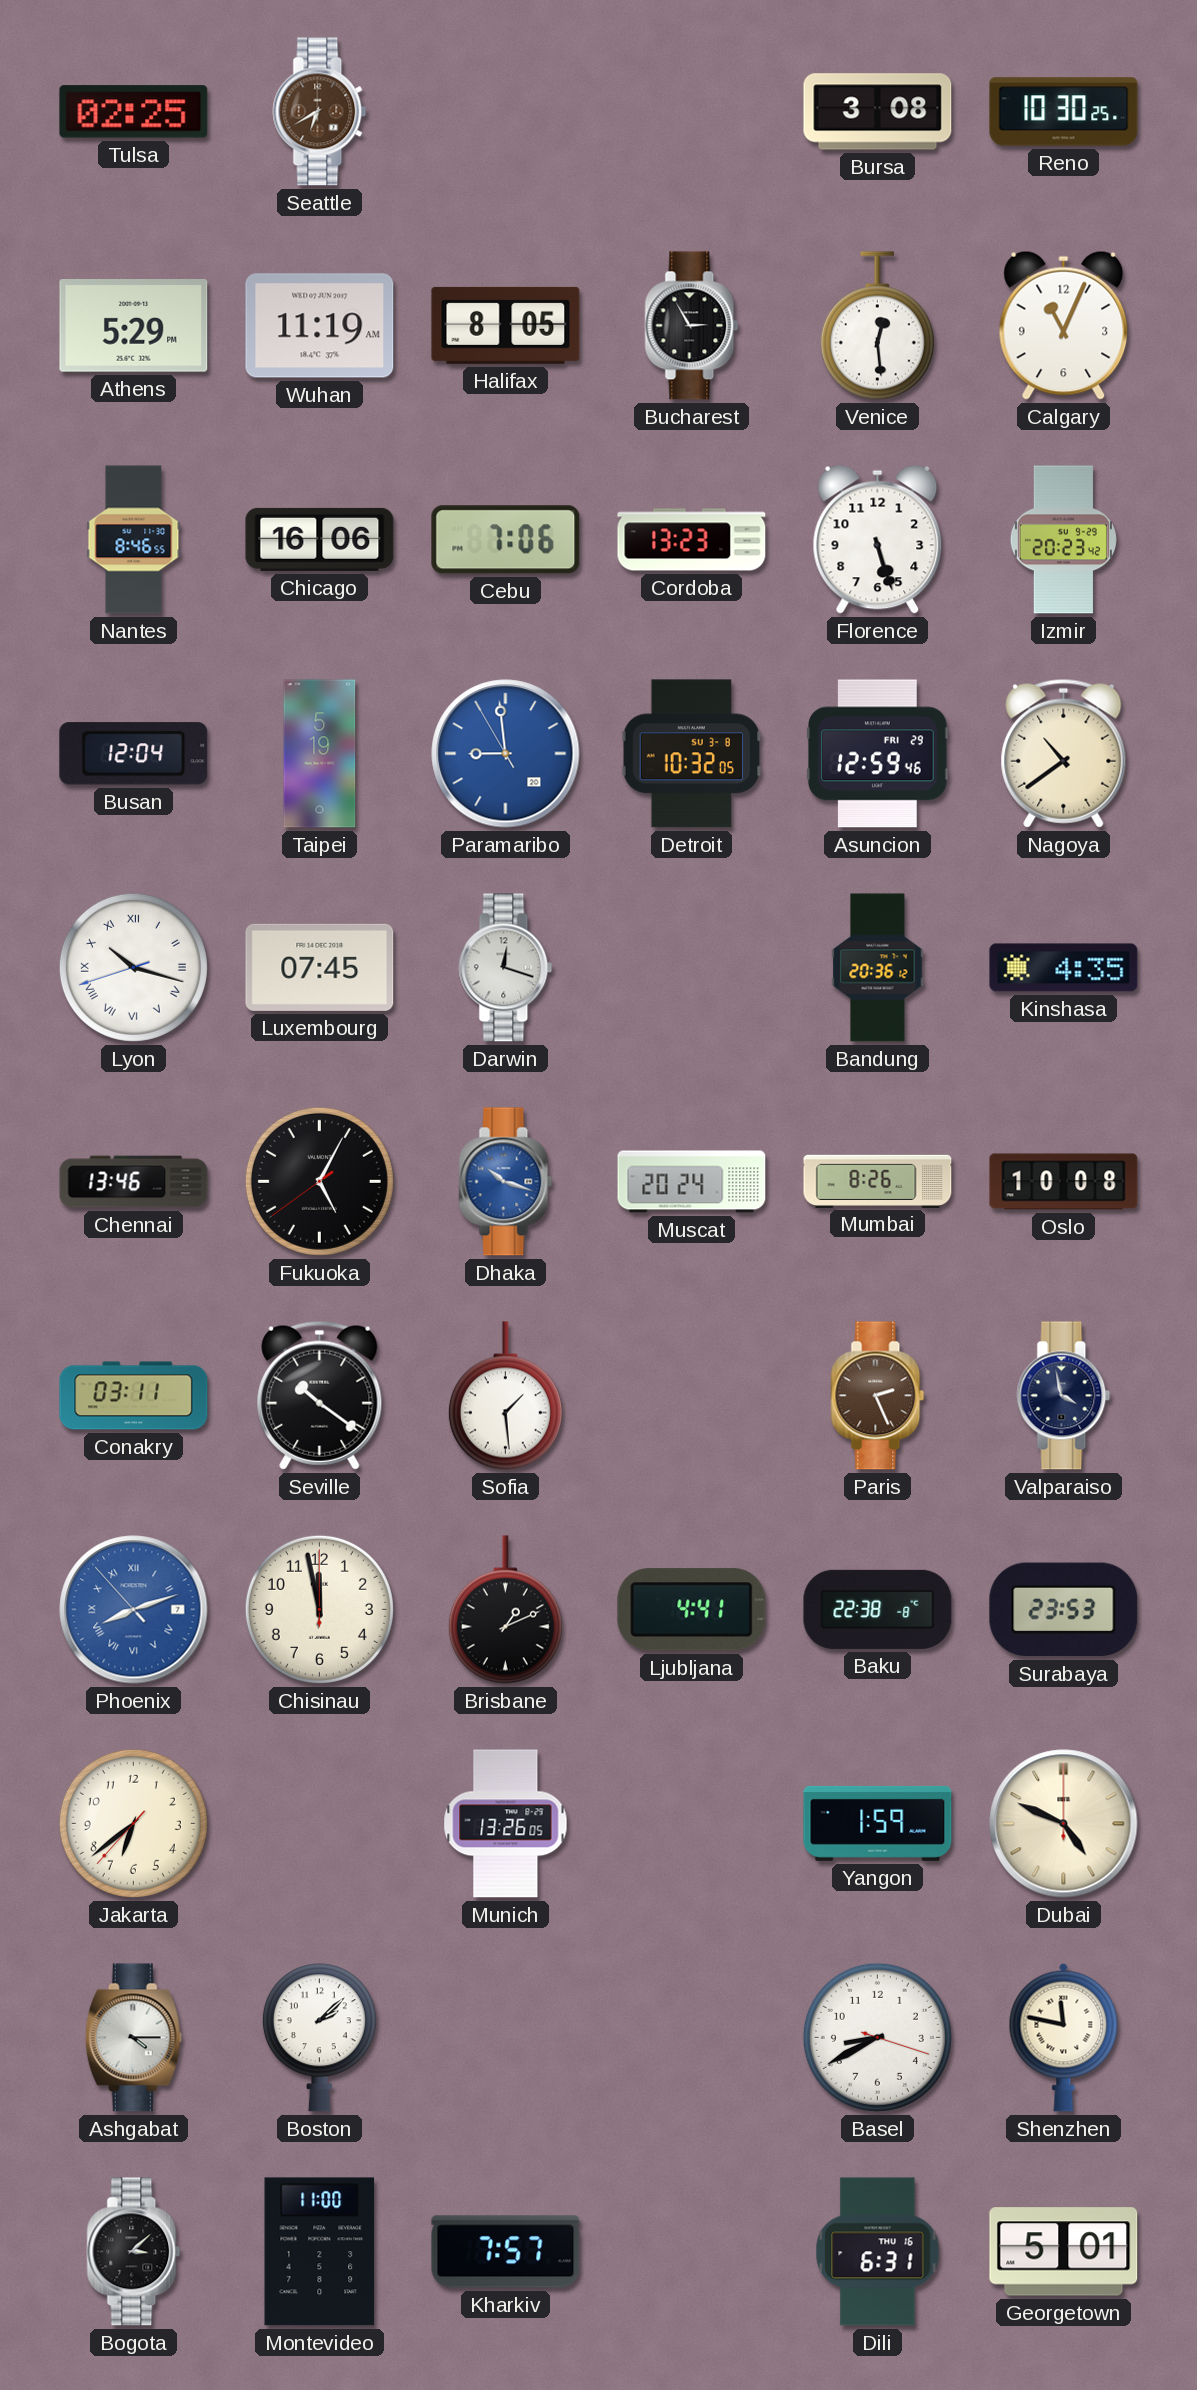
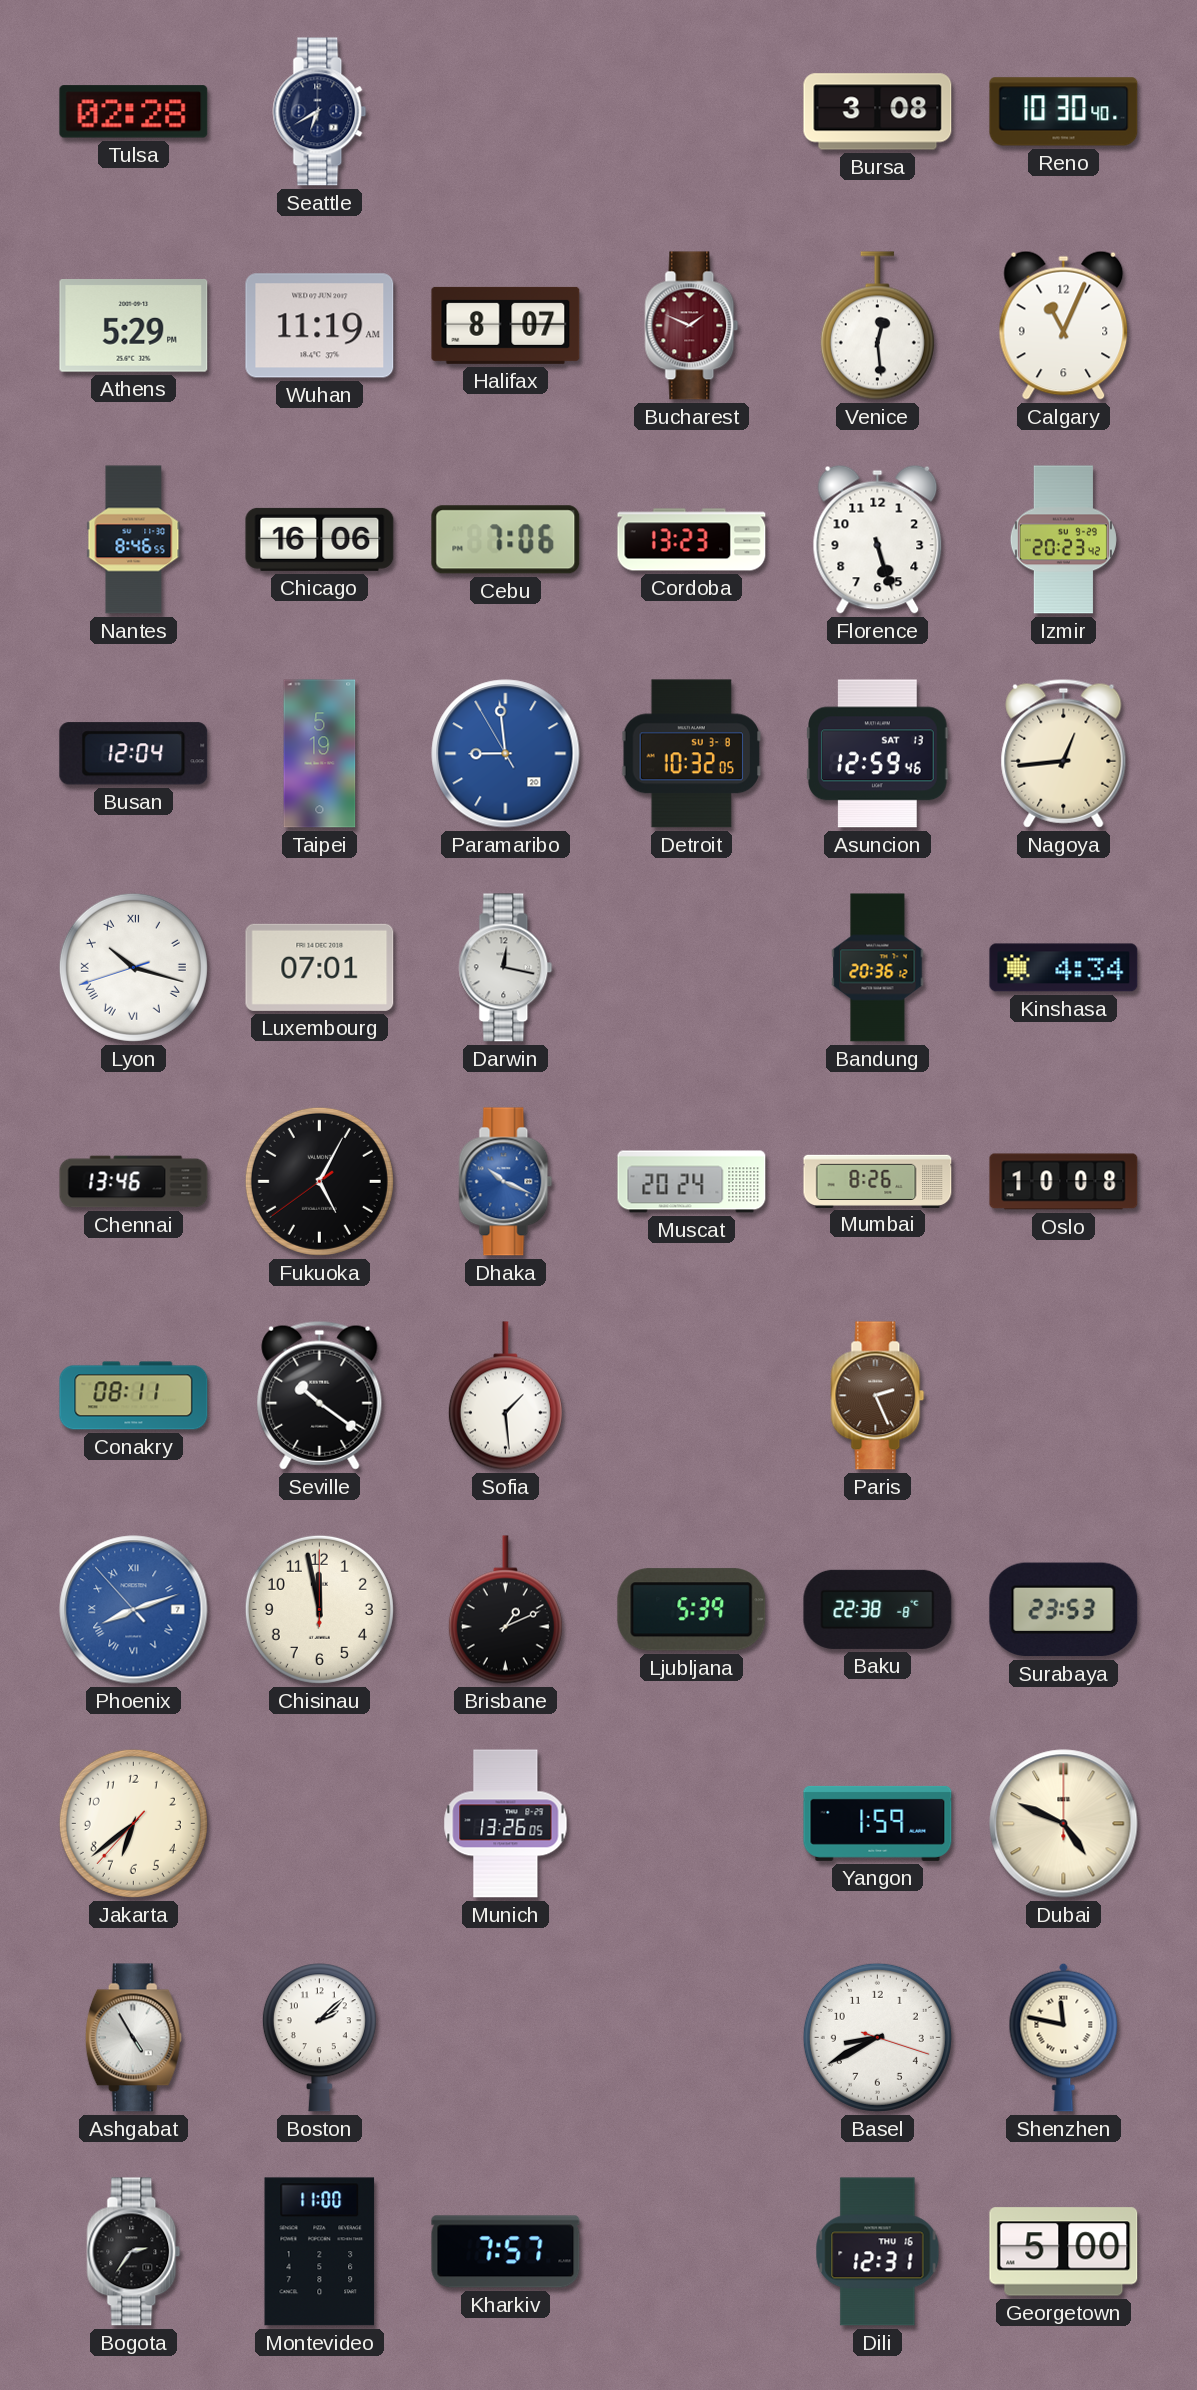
Tulsa: 02:25 -> 02:28 (134, 112)
Seattle dial: brown -> navy (320, 112)
Reno: 10:30:25 -> 10:30:40 (1064, 112)
Halifax: 8:05 -> 8:07 (506, 325)
Bucharest: 2:55 -> 1:49 (692, 326)
Bucharest dial: black -> burgundy (692, 326)
Asuncion date: FRI 29 -> SAT 13 (878, 754)
Nagoya: 10:39 -> 12:44 (1064, 753)
Luxembourg: 07:45 -> 07:01 (320, 967)
Darwin: 12:18 -> 12:17 (506, 968)
Kinshasa: 4:35 -> 4:34 (1064, 968)
Dhaka: 10:18 -> 10:19 (506, 1182)
Conakry: 03:11 -> 08:11 (134, 1396)
Valparaiso: 3:58 -> none (1064, 1396)
Ljubljana: 4:41 -> 5:39 (692, 1610)
Ashgabat: 4:15 -> 4:55 (133, 2038)
Bogota: 3:08 -> 2:36 (134, 2252)
Dili: 6:31 -> 12:31 (878, 2252)
Georgetown: 5:01 -> 5:00 (1064, 2252)
